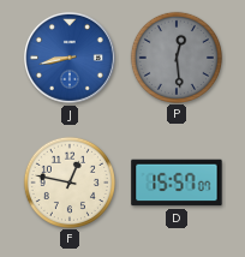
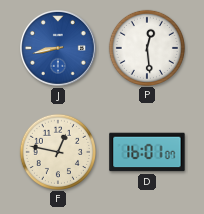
P dial: grey -> white (146, 47)
D: 15:57 -> 16:01 (147, 152)
